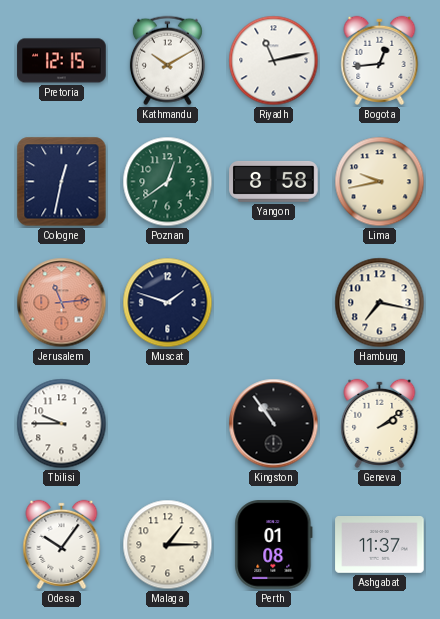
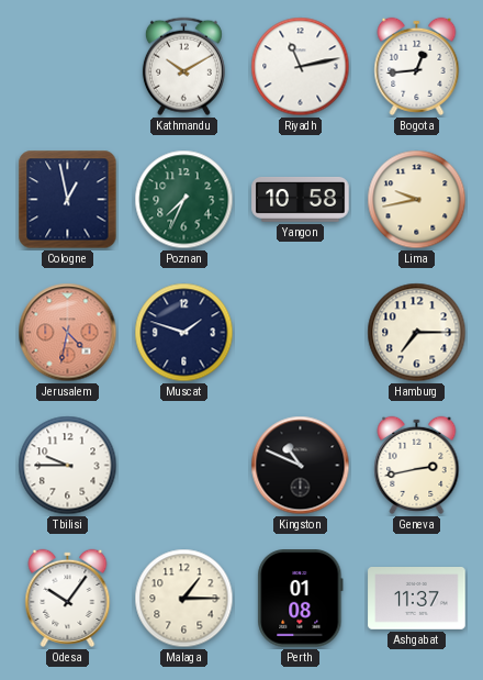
Pretoria: 12:15 -> none (62, 61)
Cologne: 12:32 -> 12:58 (68, 200)
Poznan: 12:39 -> 7:34 (184, 200)
Yangon: 8:58 -> 10:58 (301, 199)
Jerusalem: 11:14 -> 4:32 (68, 333)
Hamburg: 7:17 -> 7:15 (417, 333)
Kingston: 10:54 -> 10:49 (301, 466)
Geneva: 2:09 -> 2:43 (417, 465)
